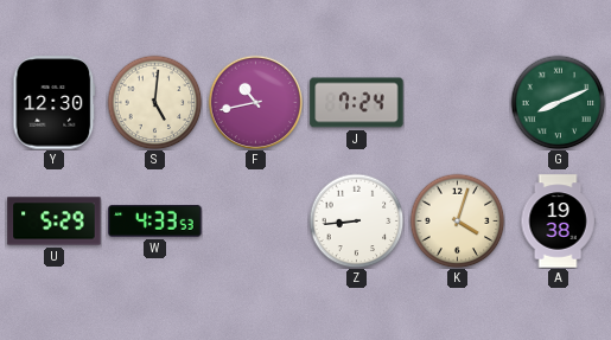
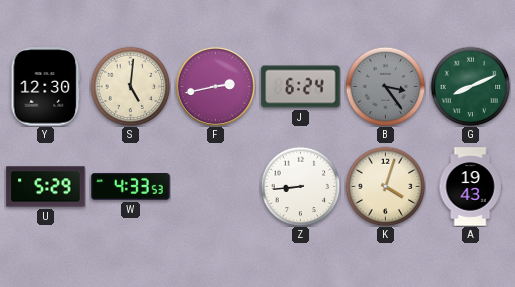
F: 10:43 -> 2:43 (215, 86)
J: 7:24 -> 6:24 (301, 87)
B: none -> 3:24 (385, 86)
A: 19:38 -> 19:43 (470, 187)
